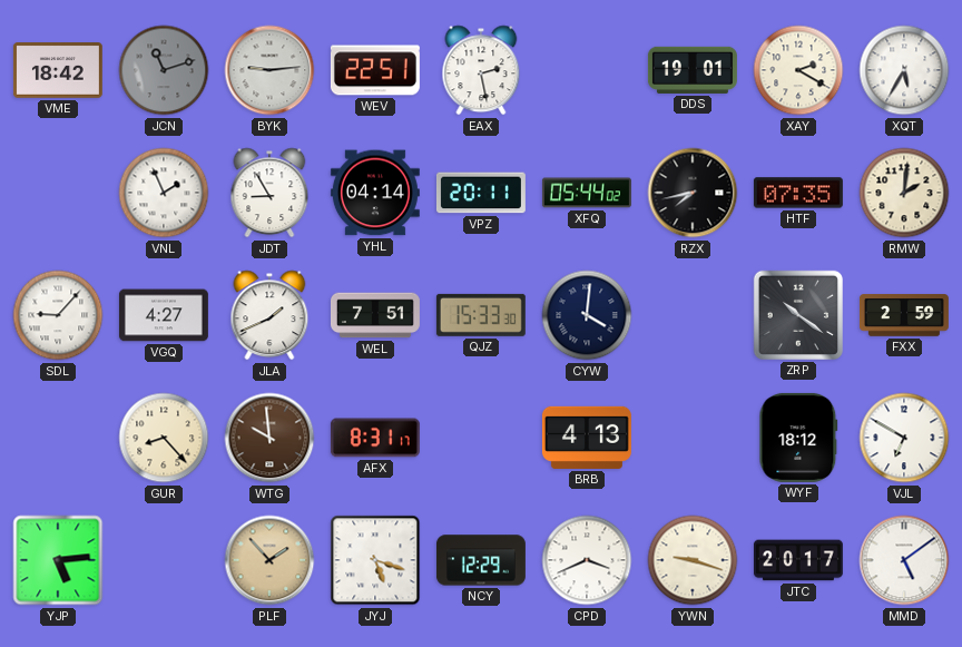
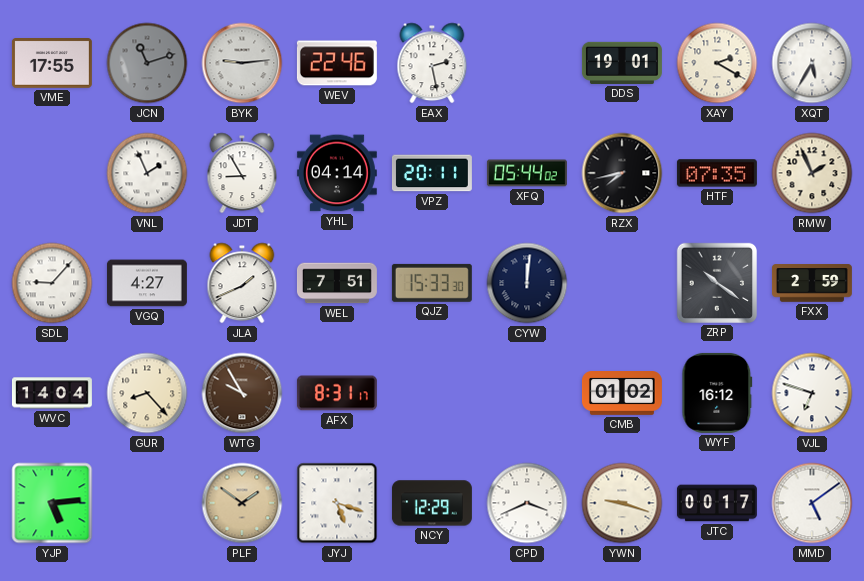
VME: 18:42 -> 17:55 (52, 64)
WEV: 22:51 -> 22:46 (337, 63)
RMW: 2:01 -> 1:56 (812, 173)
CYW: 4:01 -> 12:01 (527, 283)
WVC: none -> 14:04 (52, 393)
WTG: 9:59 -> 9:55 (242, 393)
BRB: 4:13 -> none (587, 438)
CMB: none -> 01:02 (622, 394)
WYF: 18:12 -> 16:12 (717, 393)
VJL: 6:50 -> 6:48 (812, 393)
PLF: 1:53 -> 1:51 (242, 503)
JTC: 20:17 -> 00:17 (717, 503)
